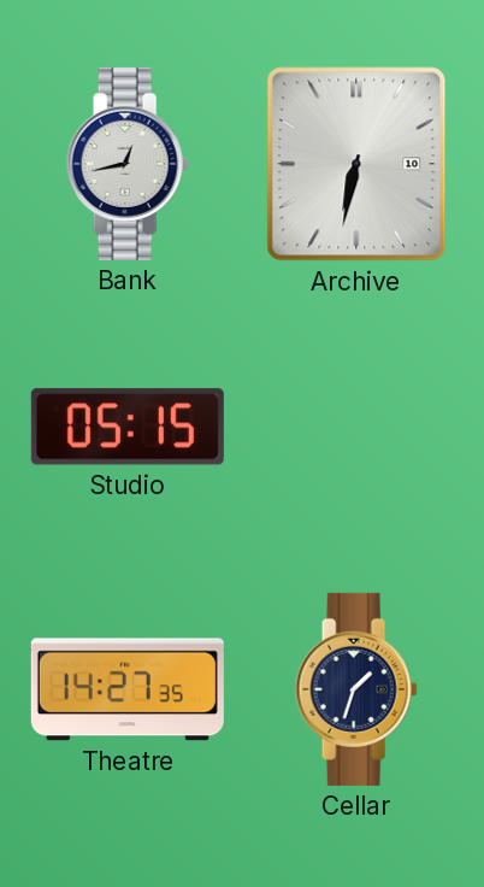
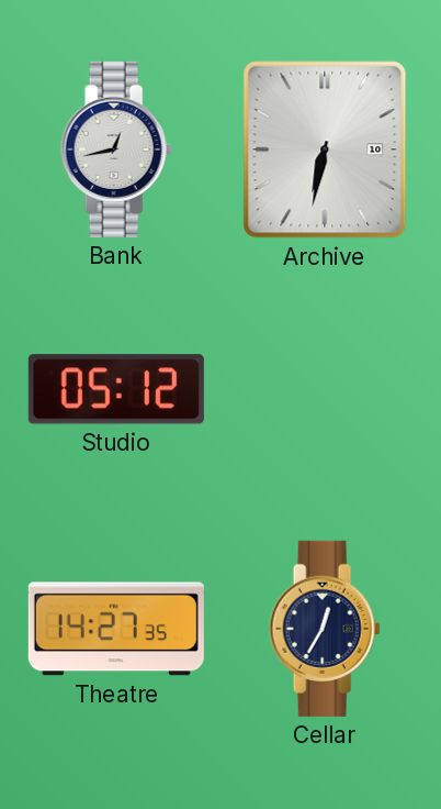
Studio: 05:15 -> 05:12 (116, 389)
Cellar: 1:33 -> 12:35 (325, 629)
